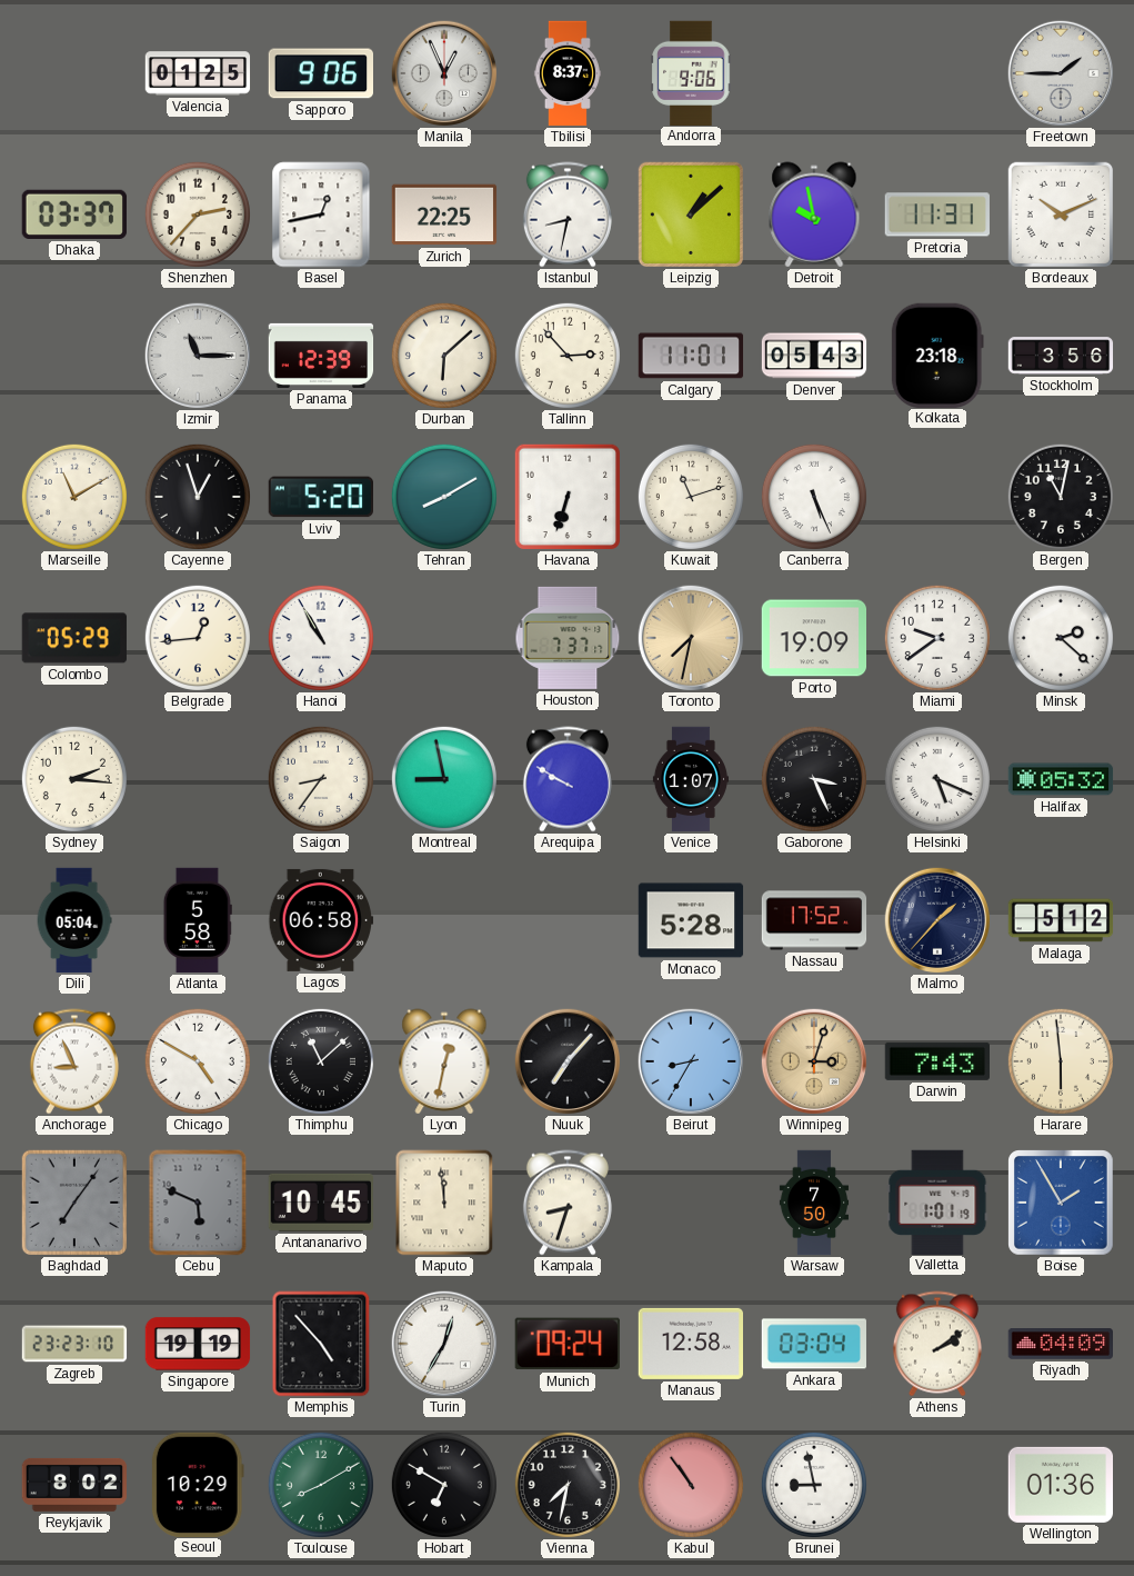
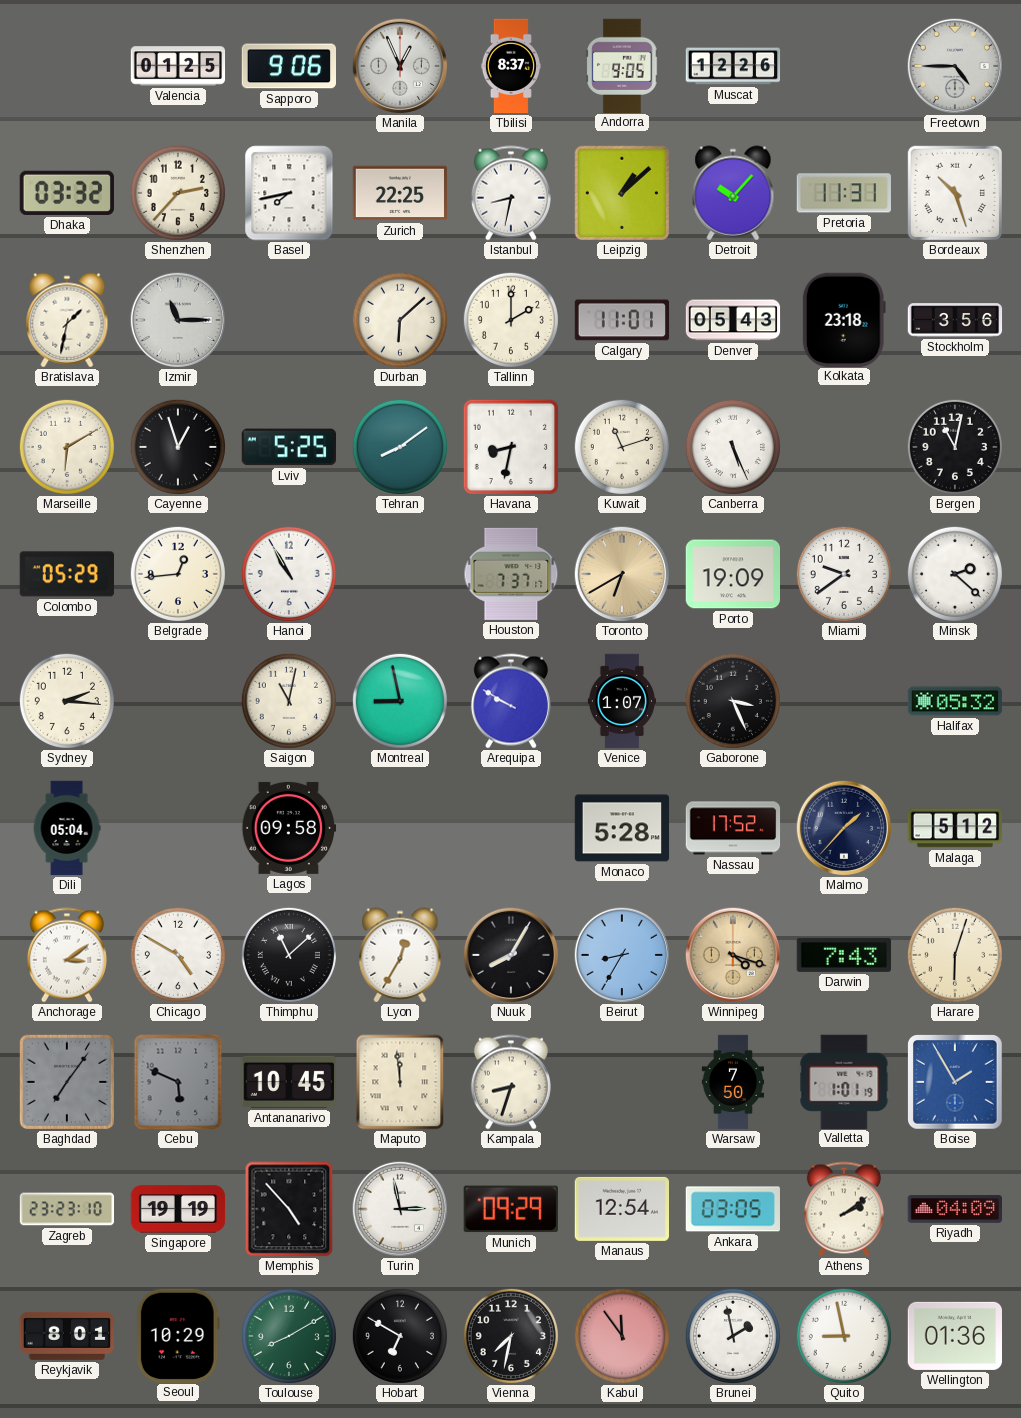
Andorra: 9:06 -> 9:05 (622, 65)
Muscat: none -> 12:26 (733, 66)
Freetown: 1:45 -> 4:45 (954, 65)
Dhaka: 03:37 -> 03:32 (67, 193)
Basel: 12:43 -> 7:43 (289, 193)
Detroit: 9:58 -> 10:07 (733, 193)
Bordeaux: 10:11 -> 10:27 (954, 192)
Bratislava: none -> 1:32 (67, 320)
Panama: 12:39 -> none (321, 356)
Tallinn: 2:53 -> 2:00 (511, 320)
Marseille: 11:10 -> 6:10 (67, 447)
Lviv: 5:20 -> 5:25 (288, 447)
Tehran: 8:10 -> 8:09 (400, 447)
Havana: 6:33 -> 8:32 (510, 446)
Toronto: 7:32 -> 6:40 (621, 573)
Saigon: 8:36 -> 11:02 (289, 701)
Helsinki: 5:19 -> none (937, 779)
Atlanta: 5:58 -> none (198, 920)
Lagos: 06:58 -> 09:58 (289, 828)
Anchorage: 8:56 -> 3:09 (67, 955)
Lyon: 12:32 -> 12:35 (400, 955)
Nuuk: 7:07 -> 8:05 (510, 954)
Winnipeg: 3:03 -> 4:18 (732, 954)
Harare: 5:59 -> 6:03 (955, 955)
Turin: 12:35 -> 2:58 (399, 1208)
Munich: 09:24 -> 09:29 (511, 1209)
Manaus: 12:58 -> 12:54 (621, 1209)
Ankara: 03:04 -> 03:05 (732, 1209)
Reykjavik: 8:02 -> 8:01 (67, 1336)
Kabul: 10:54 -> 11:54 (622, 1336)
Brunei: 8:58 -> 1:58 (733, 1336)
Quito: none -> 8:58 (844, 1336)
